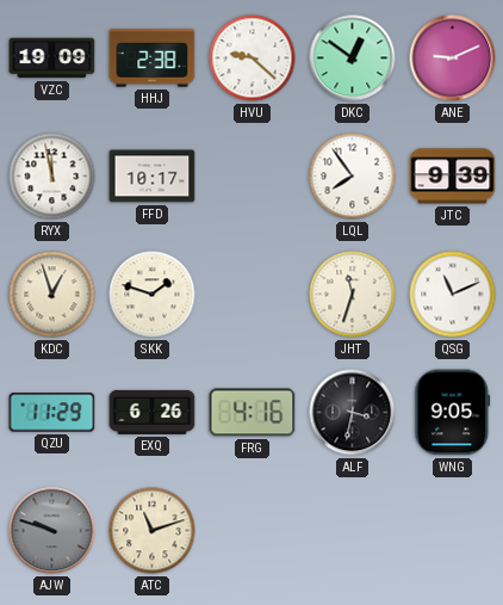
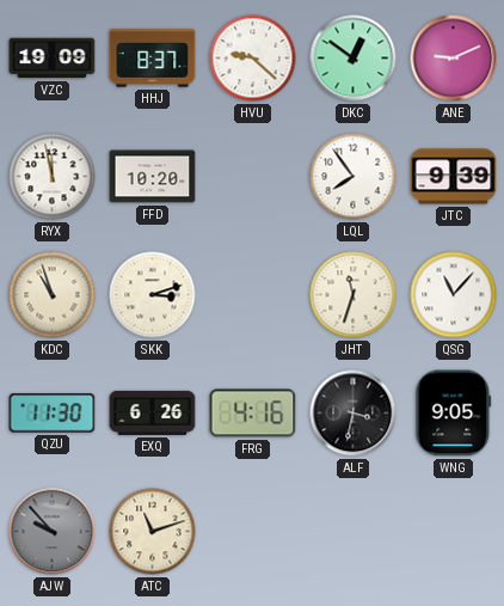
HHJ: 2:38 -> 8:37 (153, 59)
FFD: 10:17 -> 10:20 (153, 177)
KDC: 12:57 -> 10:57 (53, 295)
SKK: 1:48 -> 3:12 (153, 295)
QSG: 11:11 -> 11:07 (454, 295)
QZU: 11:29 -> 11:30 (53, 414)
AJW: 9:48 -> 9:53 (53, 532)
